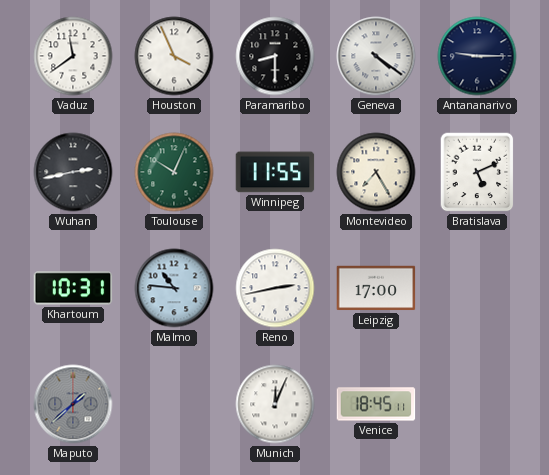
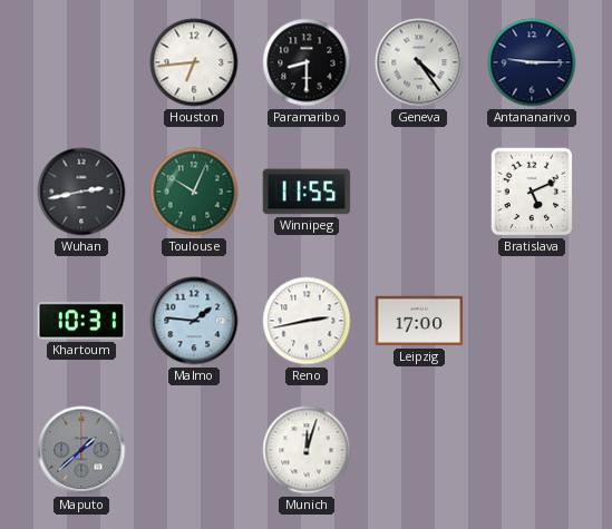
Vaduz: 11:39 -> none (73, 56)
Houston: 3:56 -> 6:44 (194, 62)
Geneva: 4:21 -> 4:24 (419, 62)
Montevideo: 7:25 -> none (376, 172)
Malmo: 10:46 -> 1:46 (194, 321)
Munich: 12:04 -> 12:03 (307, 450)
Venice: 18:45 -> none (376, 404)
